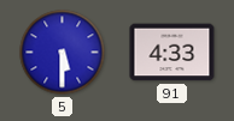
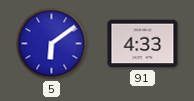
5: 5:30 -> 6:09 (52, 44)
